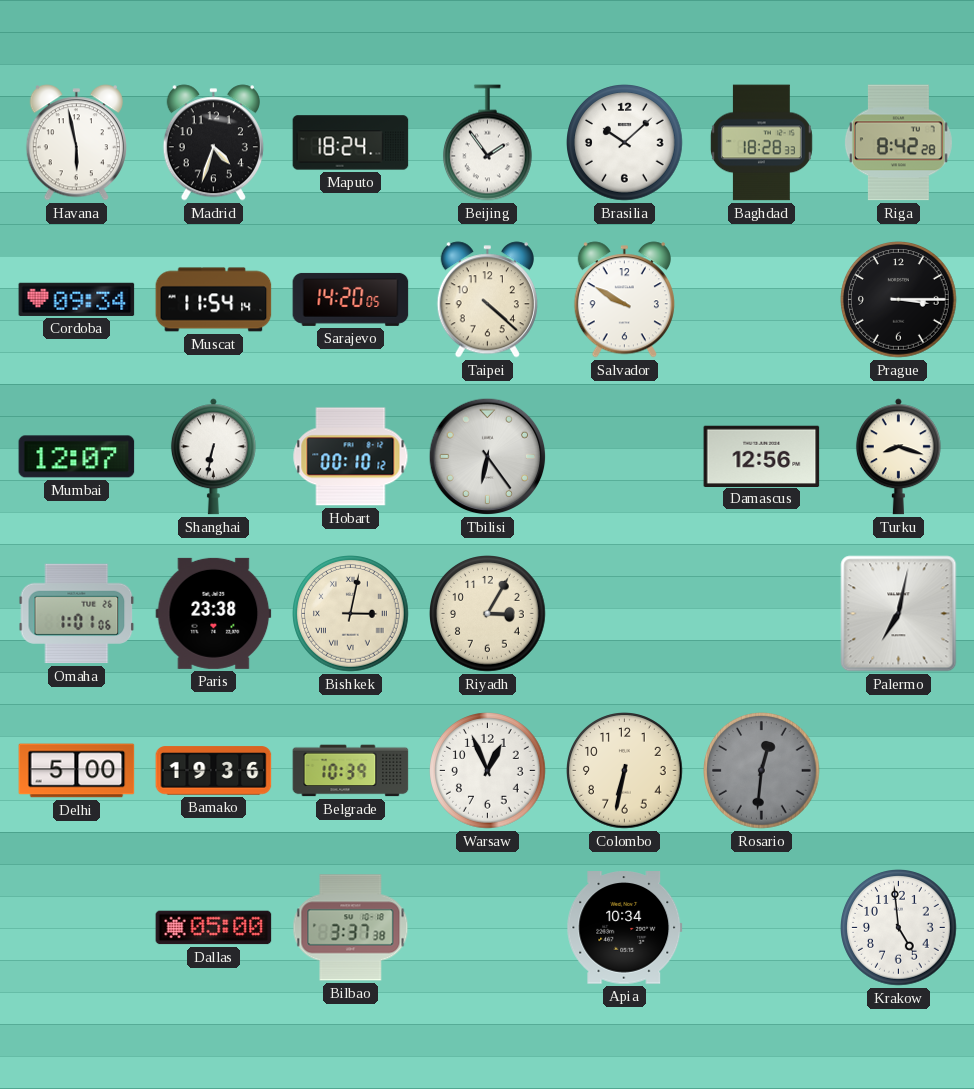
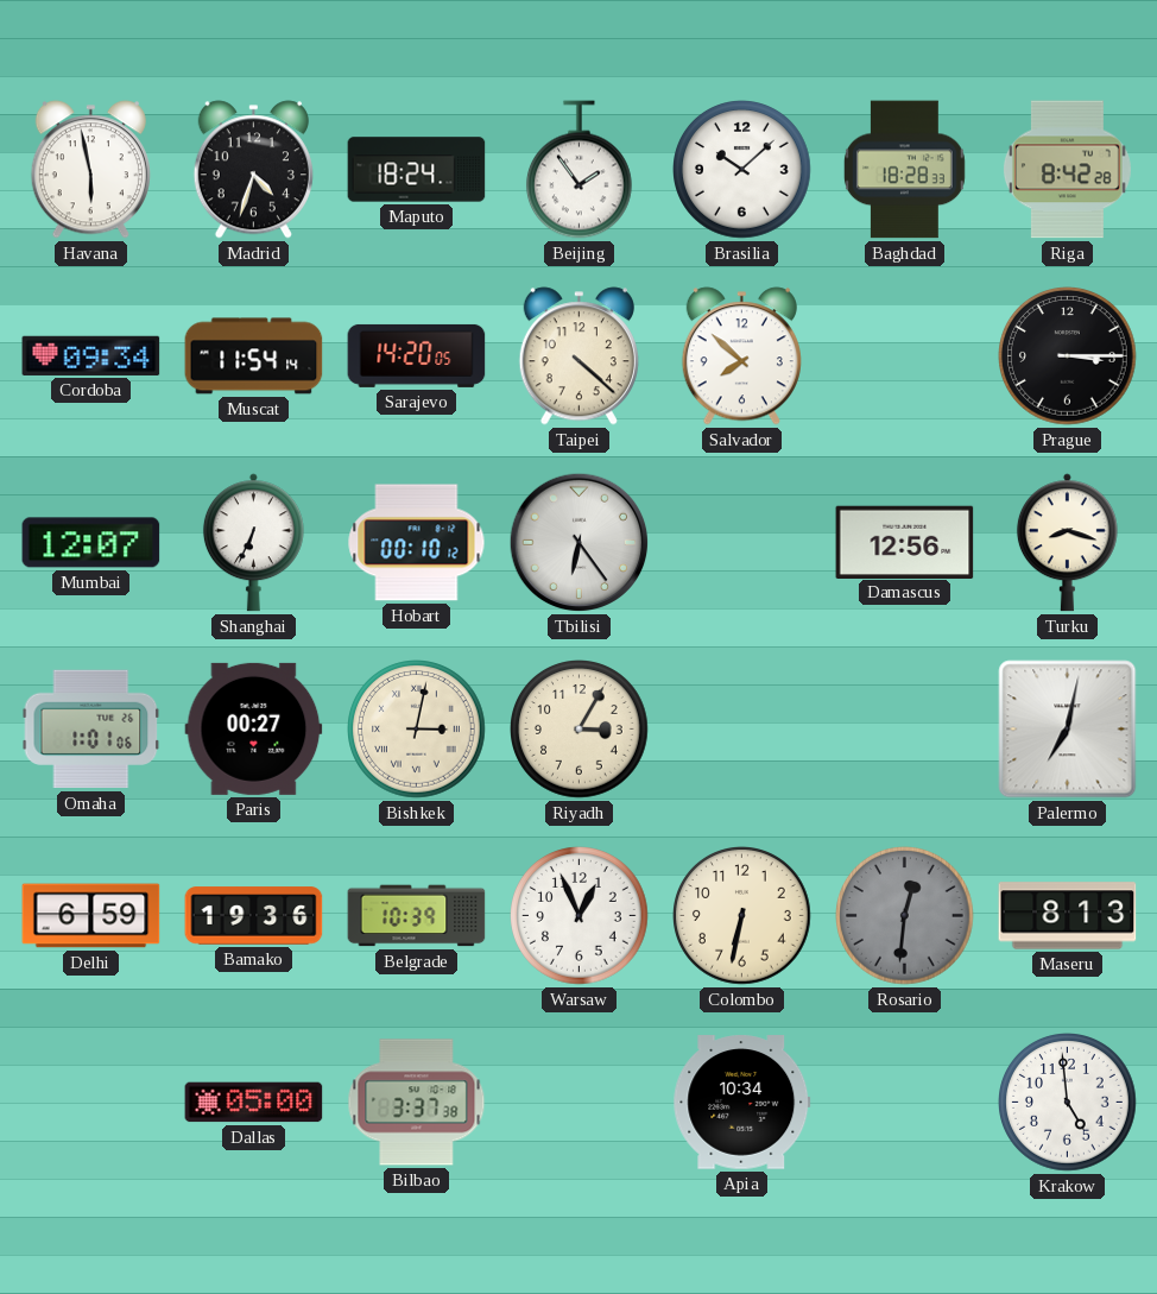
Salvador: 9:50 -> 7:52 (741, 356)
Shanghai: 6:32 -> 6:34 (253, 543)
Paris: 23:38 -> 00:27 (254, 728)
Delhi: 5:00 -> 6:59 (91, 916)
Maseru: none -> 8:13 (1068, 916)
